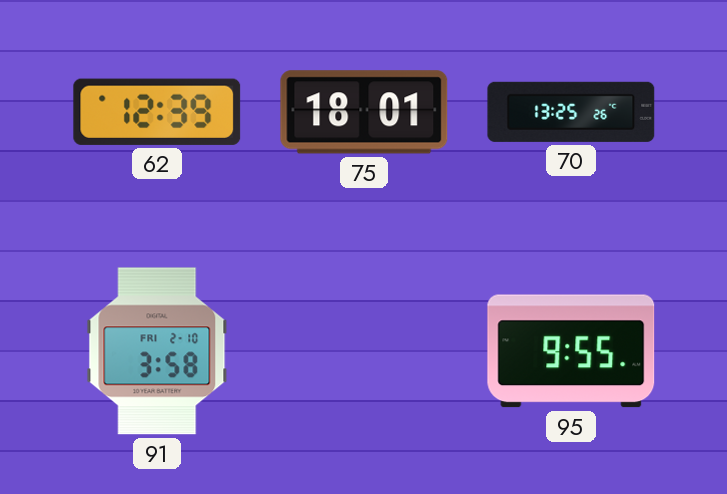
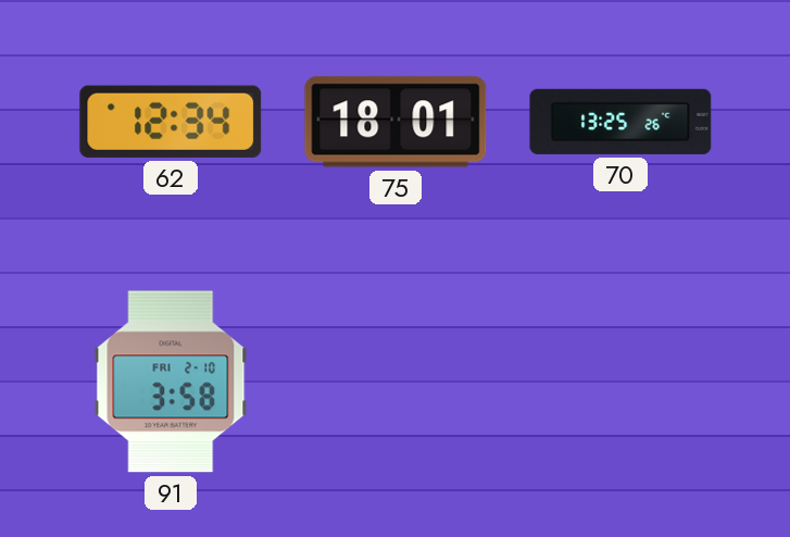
62: 12:39 -> 12:34 (171, 122)
95: 9:55 -> none (571, 351)
